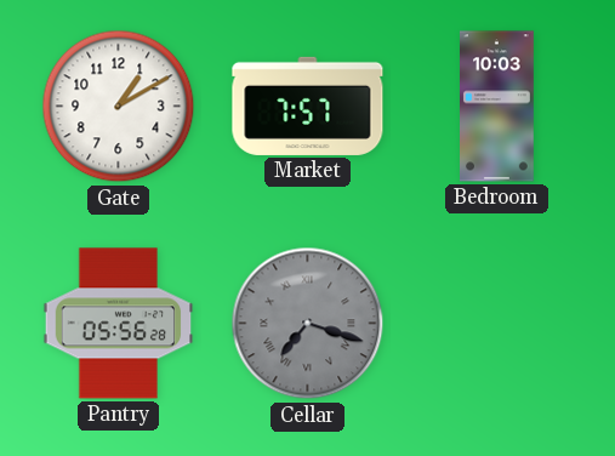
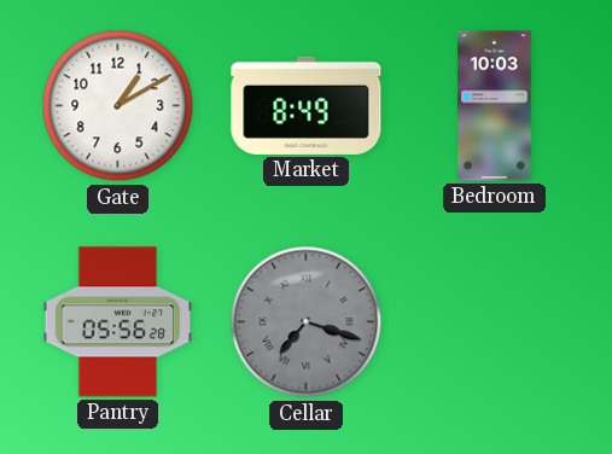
Market: 7:57 -> 8:49 (307, 105)
